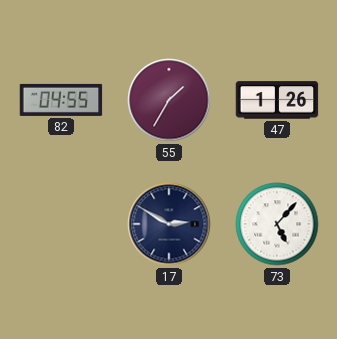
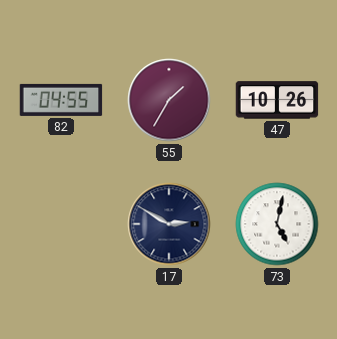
47: 1:26 -> 10:26 (277, 100)
73: 5:07 -> 5:02 (277, 224)
